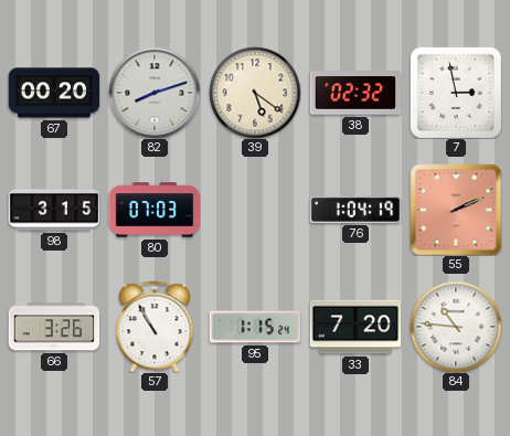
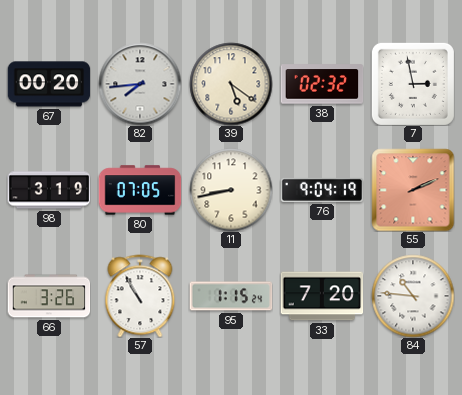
82: 8:12 -> 7:44 (140, 84)
98: 3:15 -> 3:19 (49, 190)
80: 07:03 -> 07:05 (140, 190)
11: none -> 8:43 (231, 190)
76: 1:04 -> 9:04 (322, 190)
